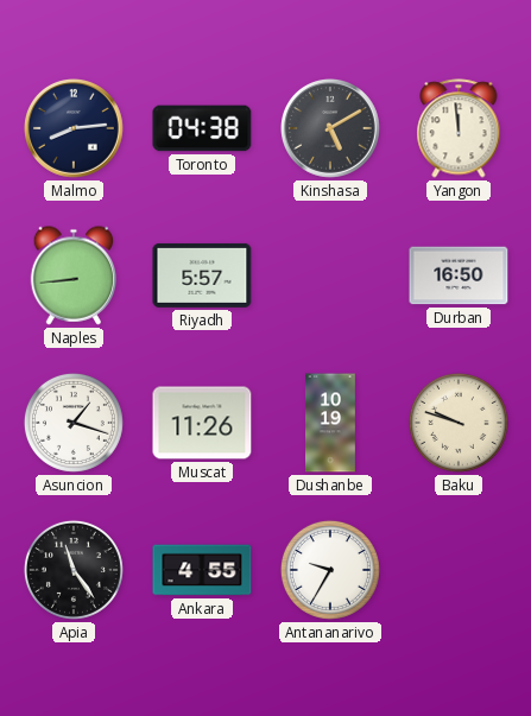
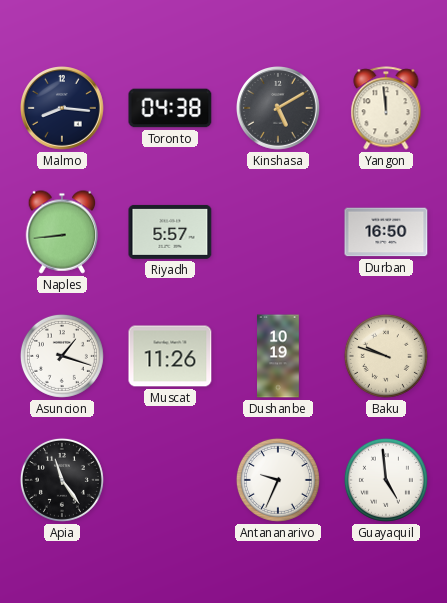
Malmo: 8:14 -> 8:16 (63, 109)
Ankara: 4:55 -> none (202, 570)
Antananarivo: 9:35 -> 9:34 (278, 480)
Guayaquil: none -> 4:59 (386, 480)
